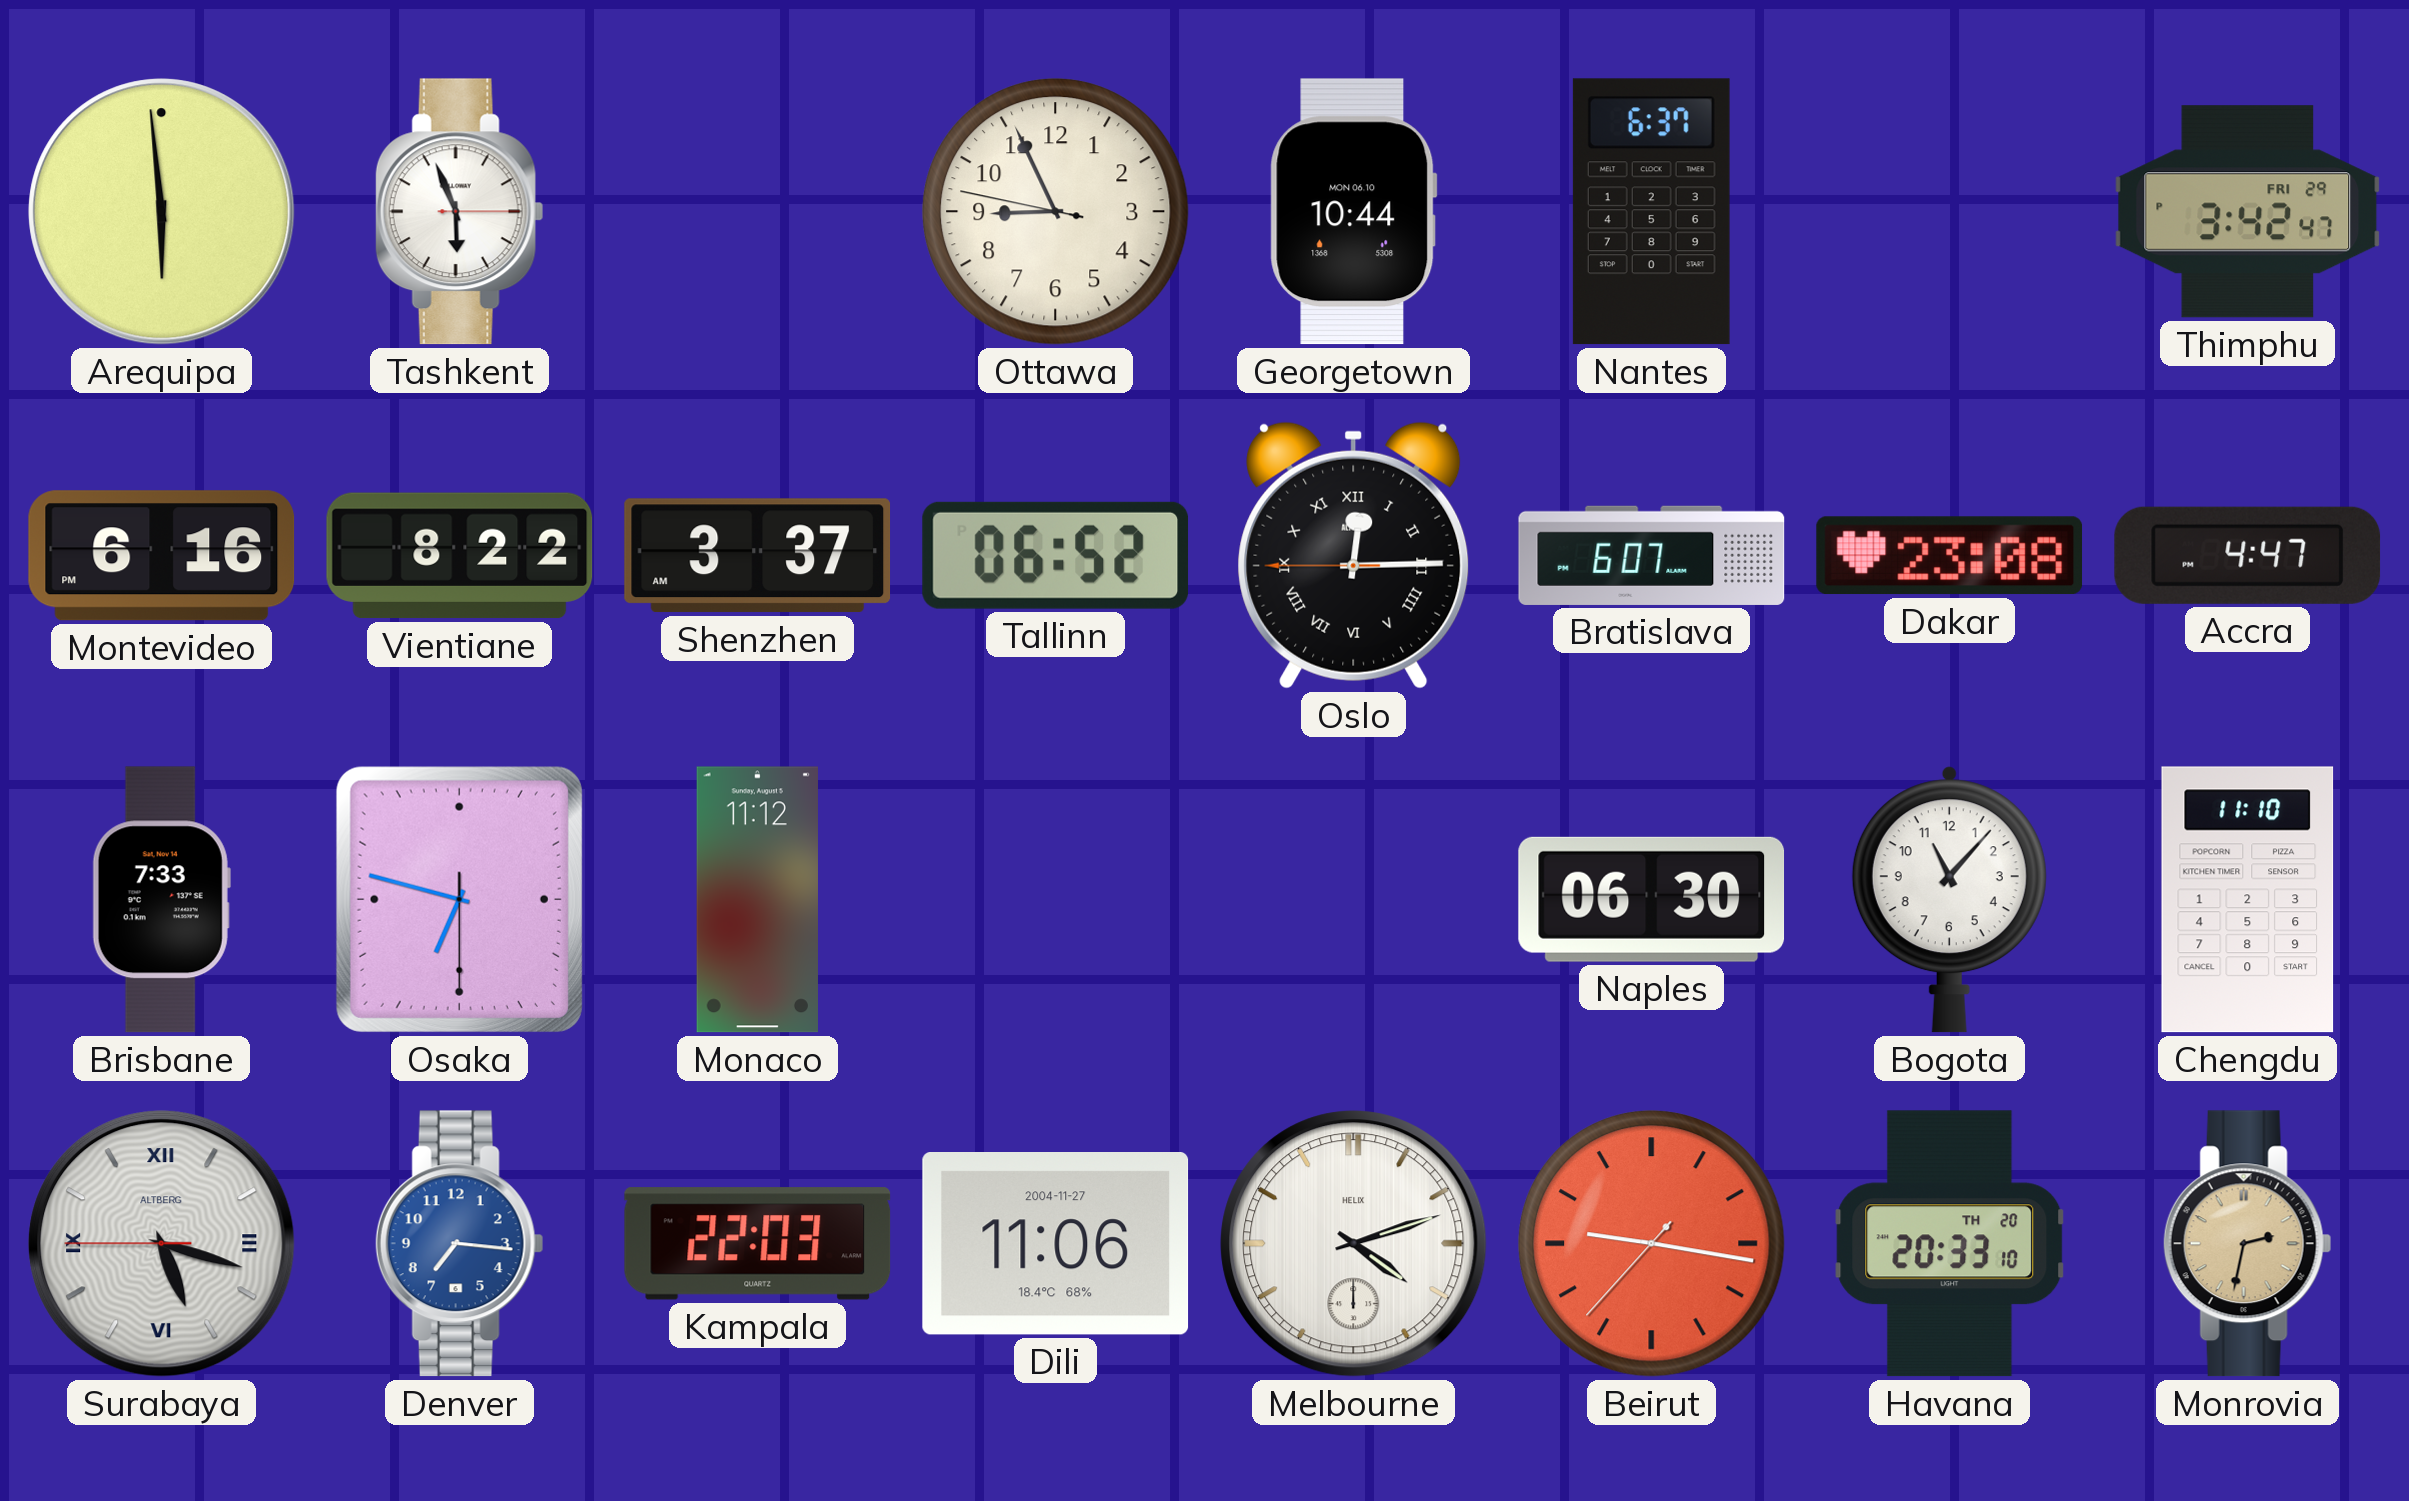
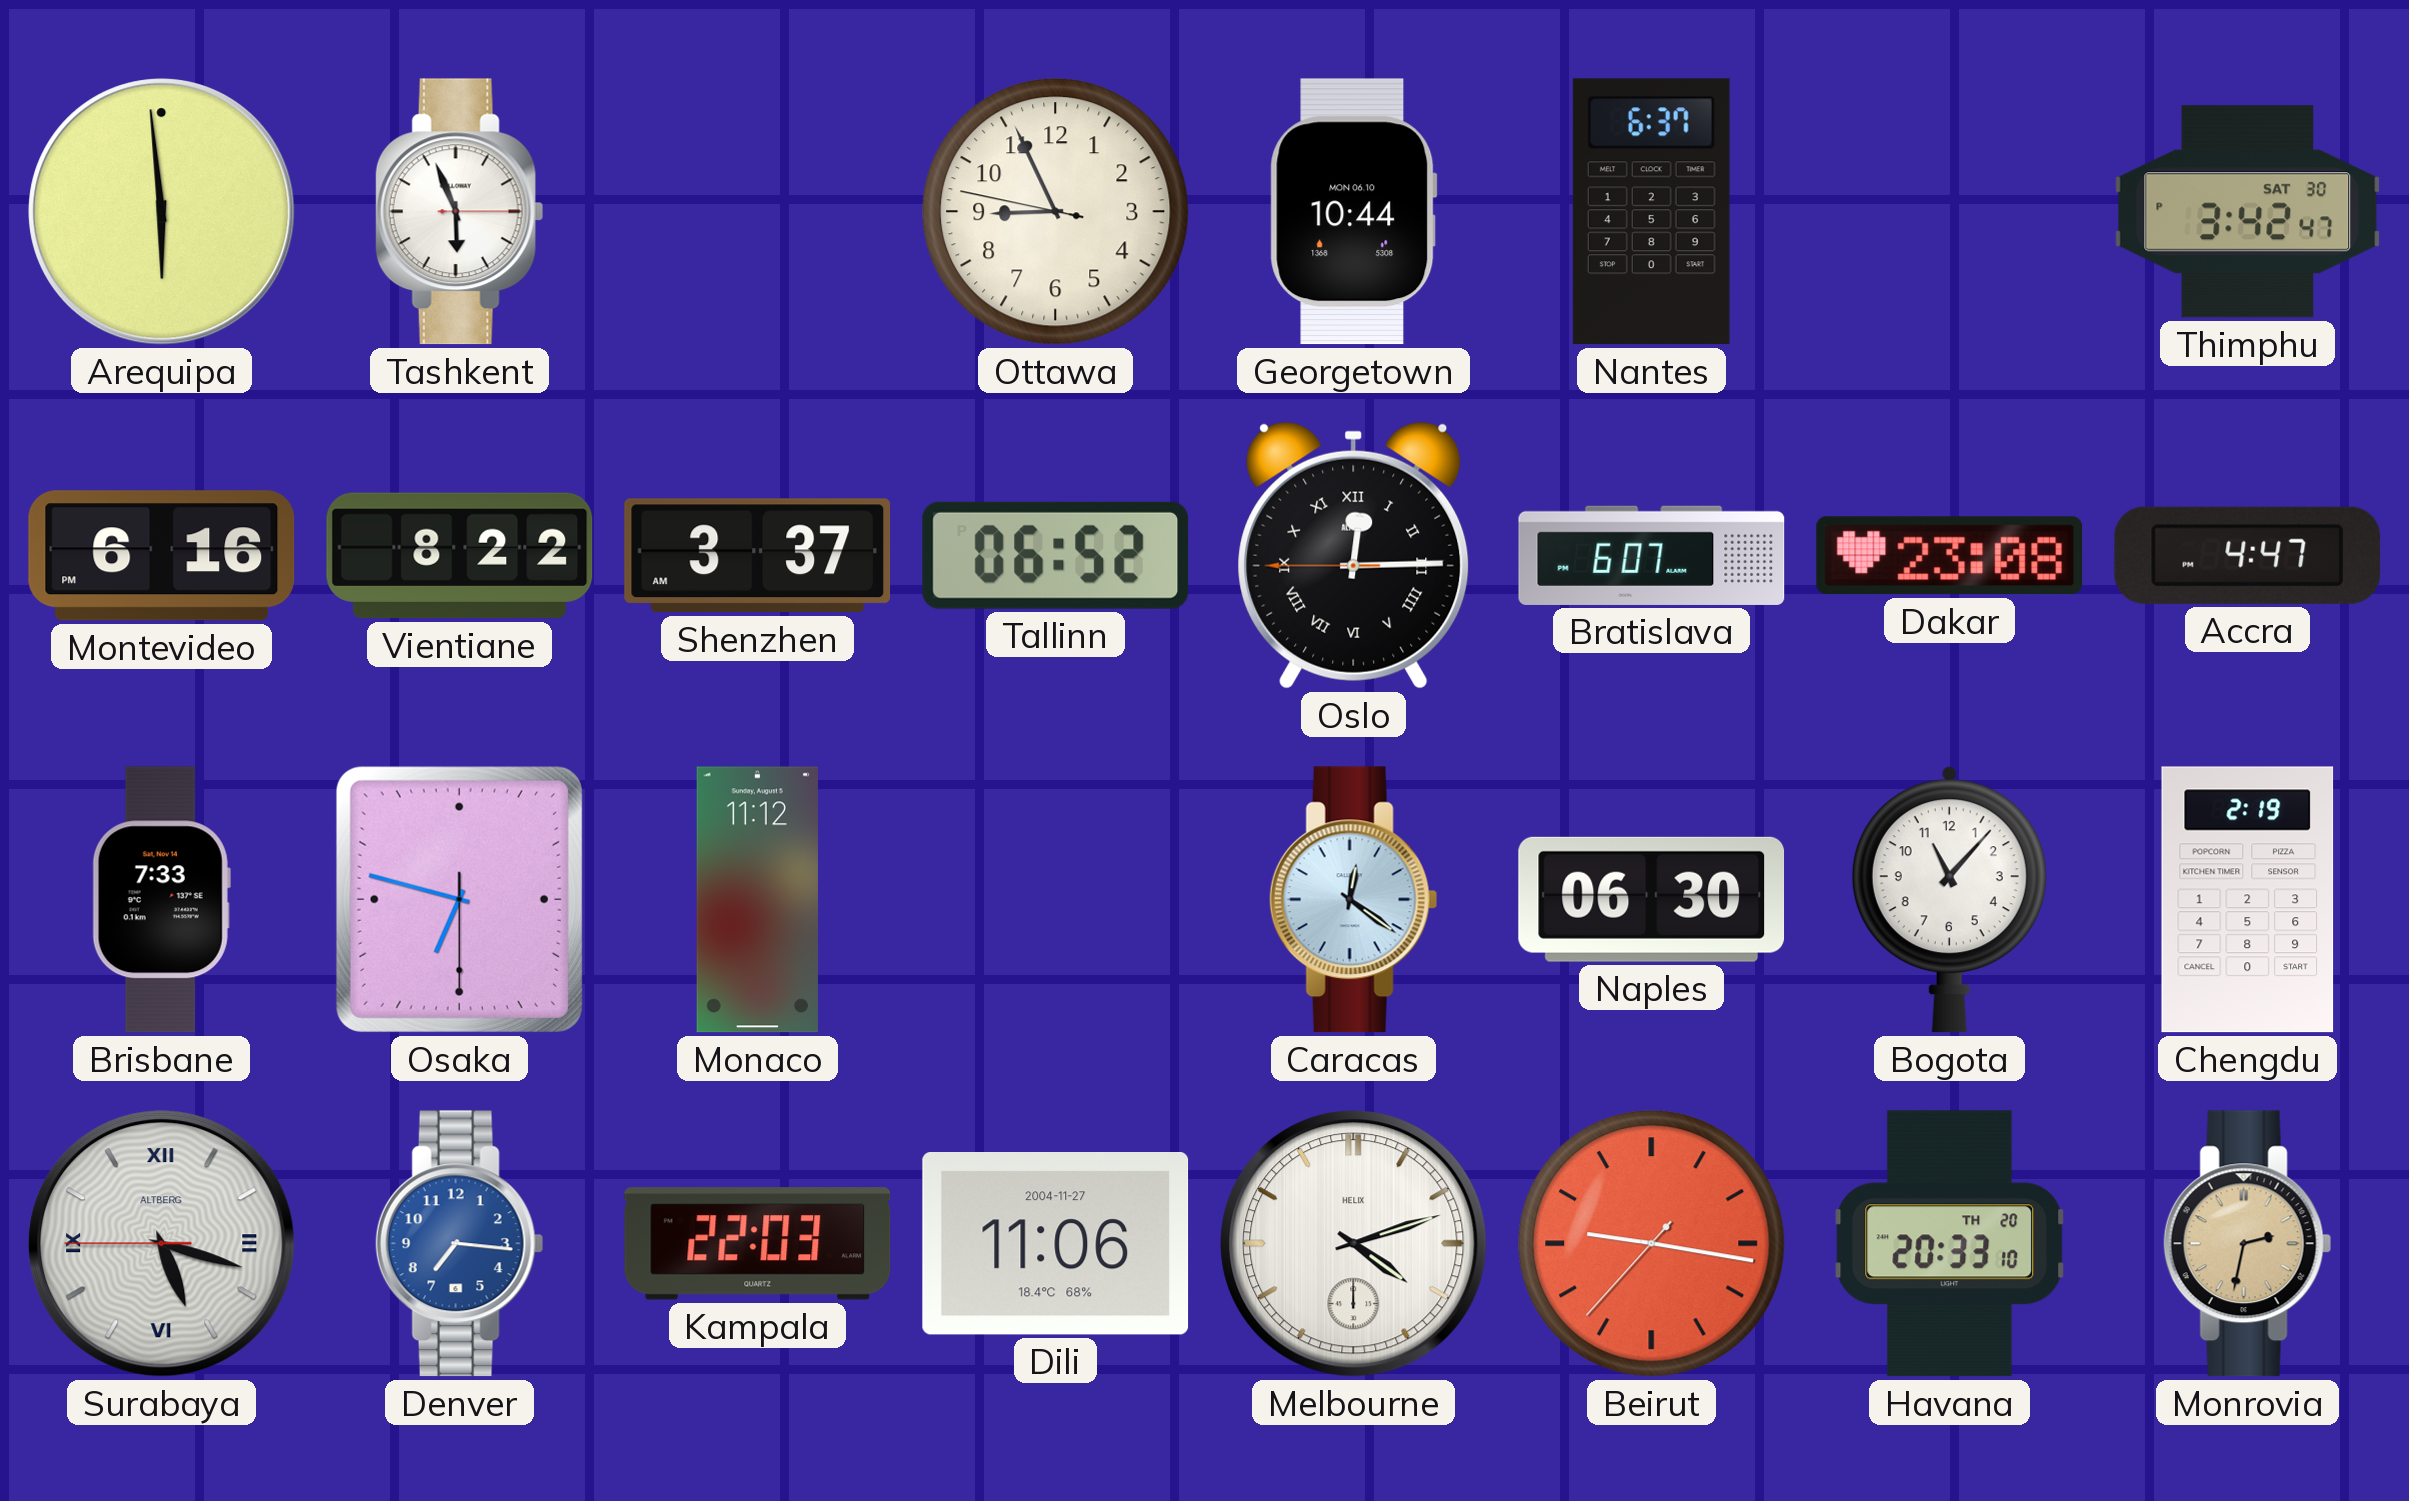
Thimphu date: FRI 29 -> SAT 30 (2248, 212)
Caracas: none -> 12:21 (1353, 900)
Chengdu: 11:10 -> 2:19 (2248, 900)
